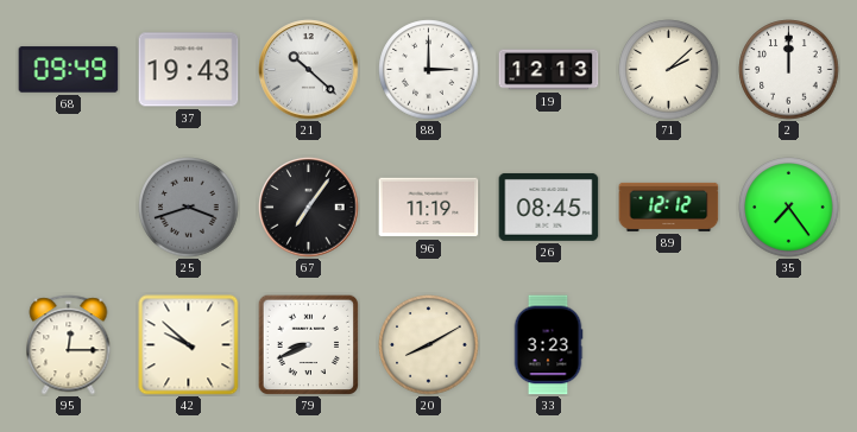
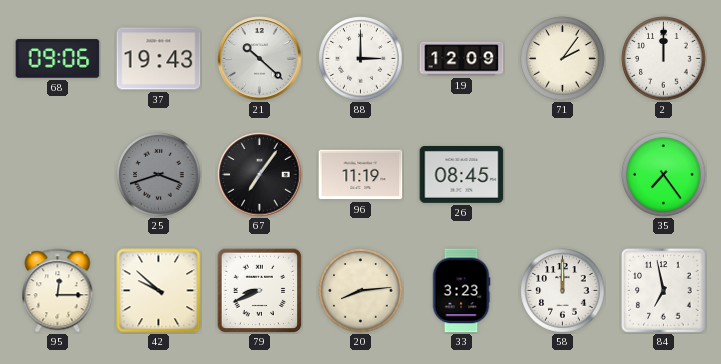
68: 09:49 -> 09:06 (58, 59)
19: 12:13 -> 12:09 (462, 59)
71: 2:08 -> 2:06 (563, 59)
89: 12:12 -> none (669, 207)
20: 8:10 -> 8:14 (361, 291)
58: none -> 12:00 (563, 291)
84: none -> 6:58 (664, 291)
